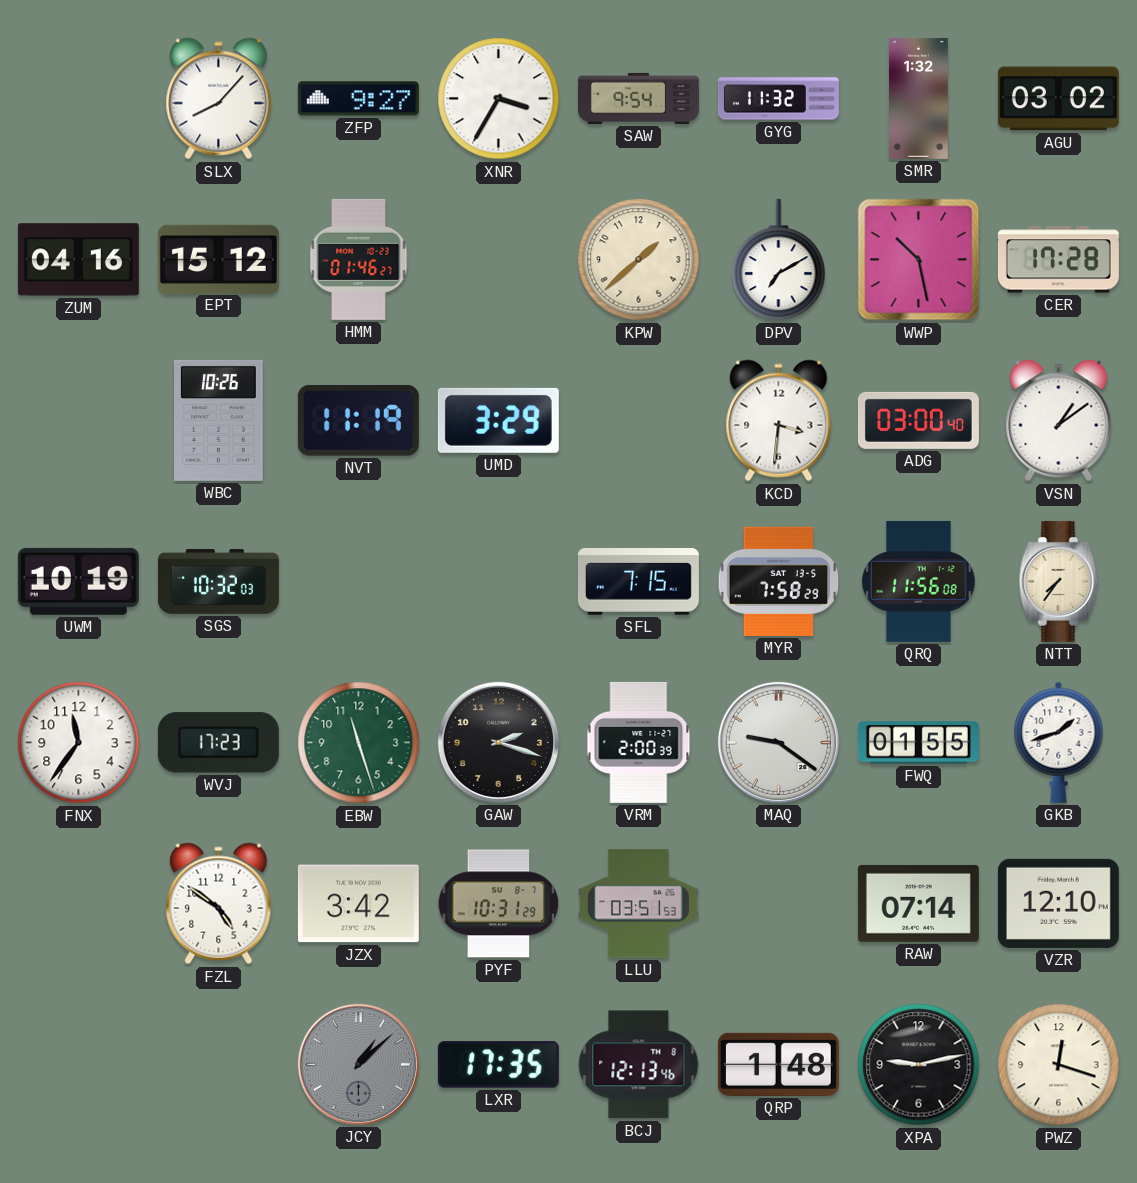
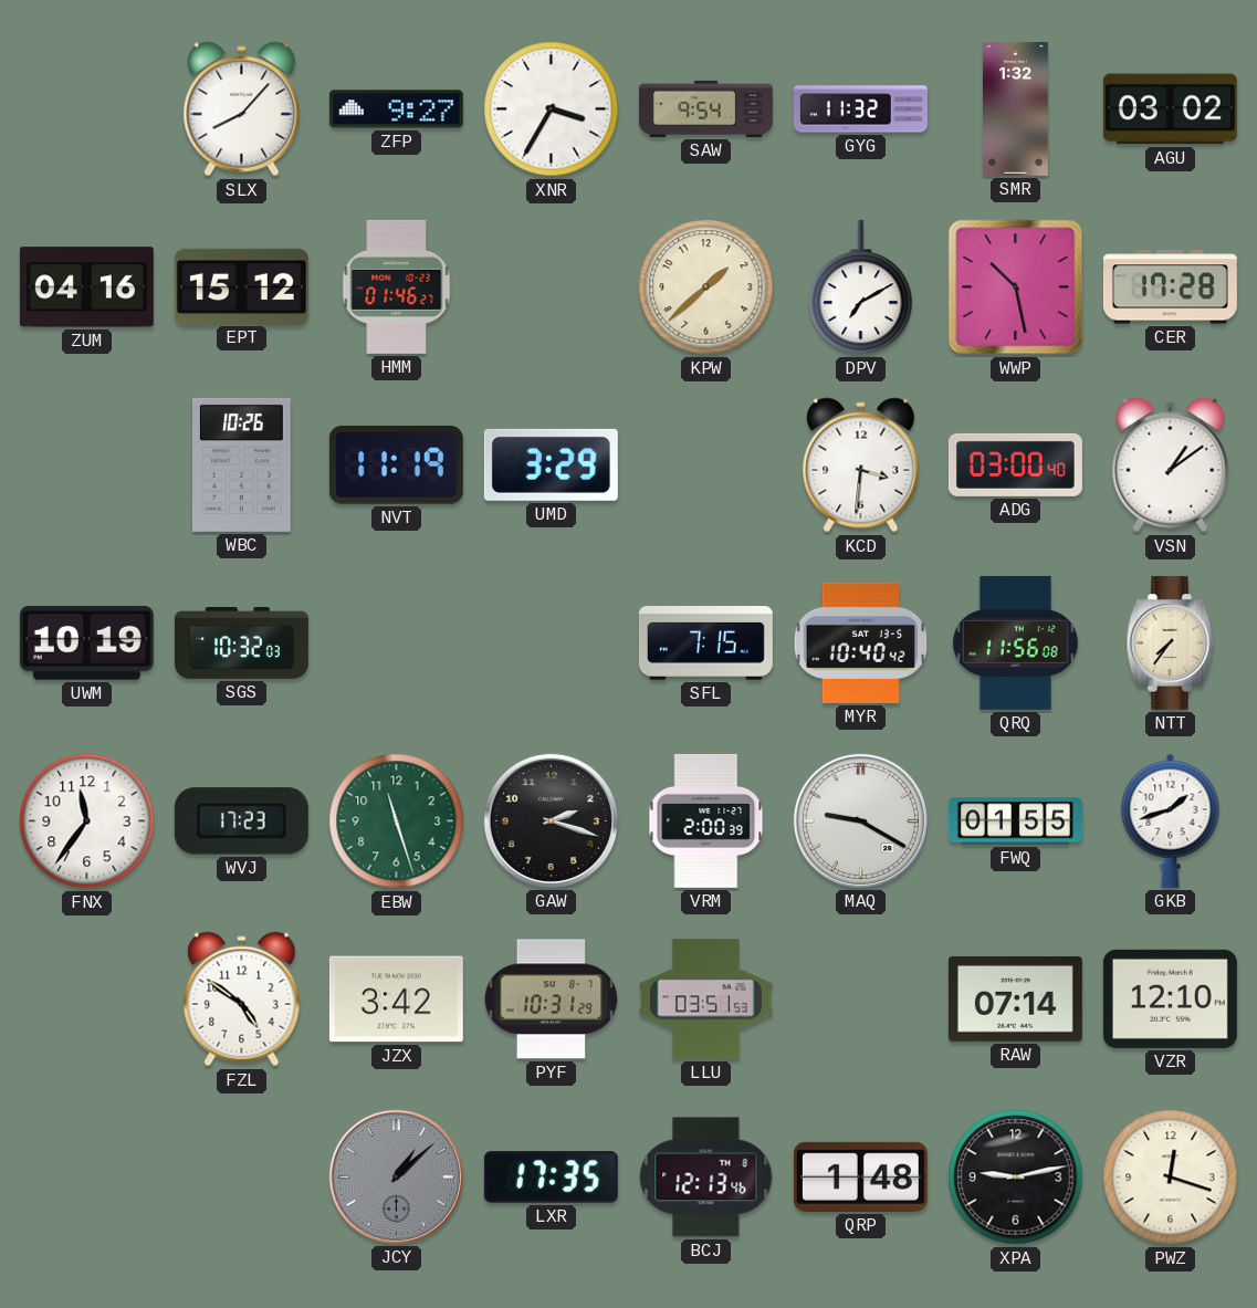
MYR: 7:58 -> 10:40 (861, 642)
MAQ: 9:21 -> 9:20 (860, 820)
